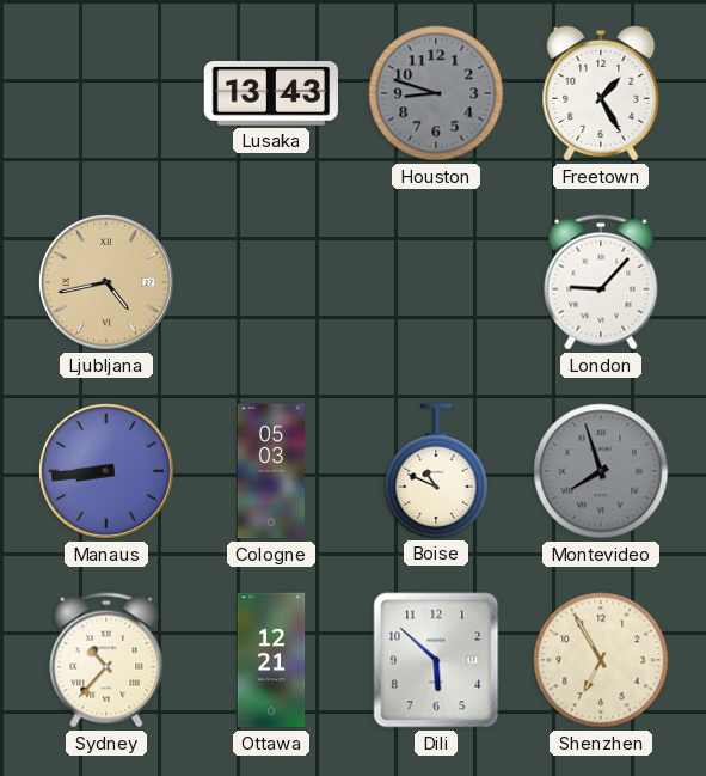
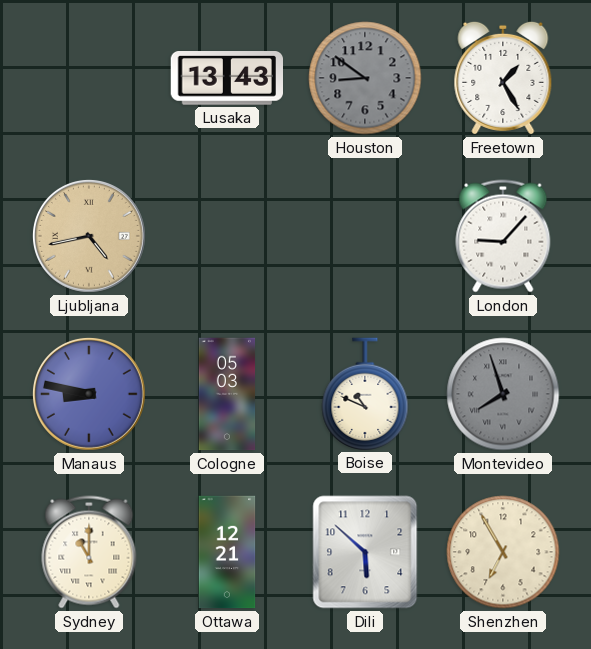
Houston: 8:48 -> 8:51 (365, 78)
Manaus: 8:44 -> 8:47 (89, 394)
Sydney: 10:37 -> 11:00 (89, 552)
